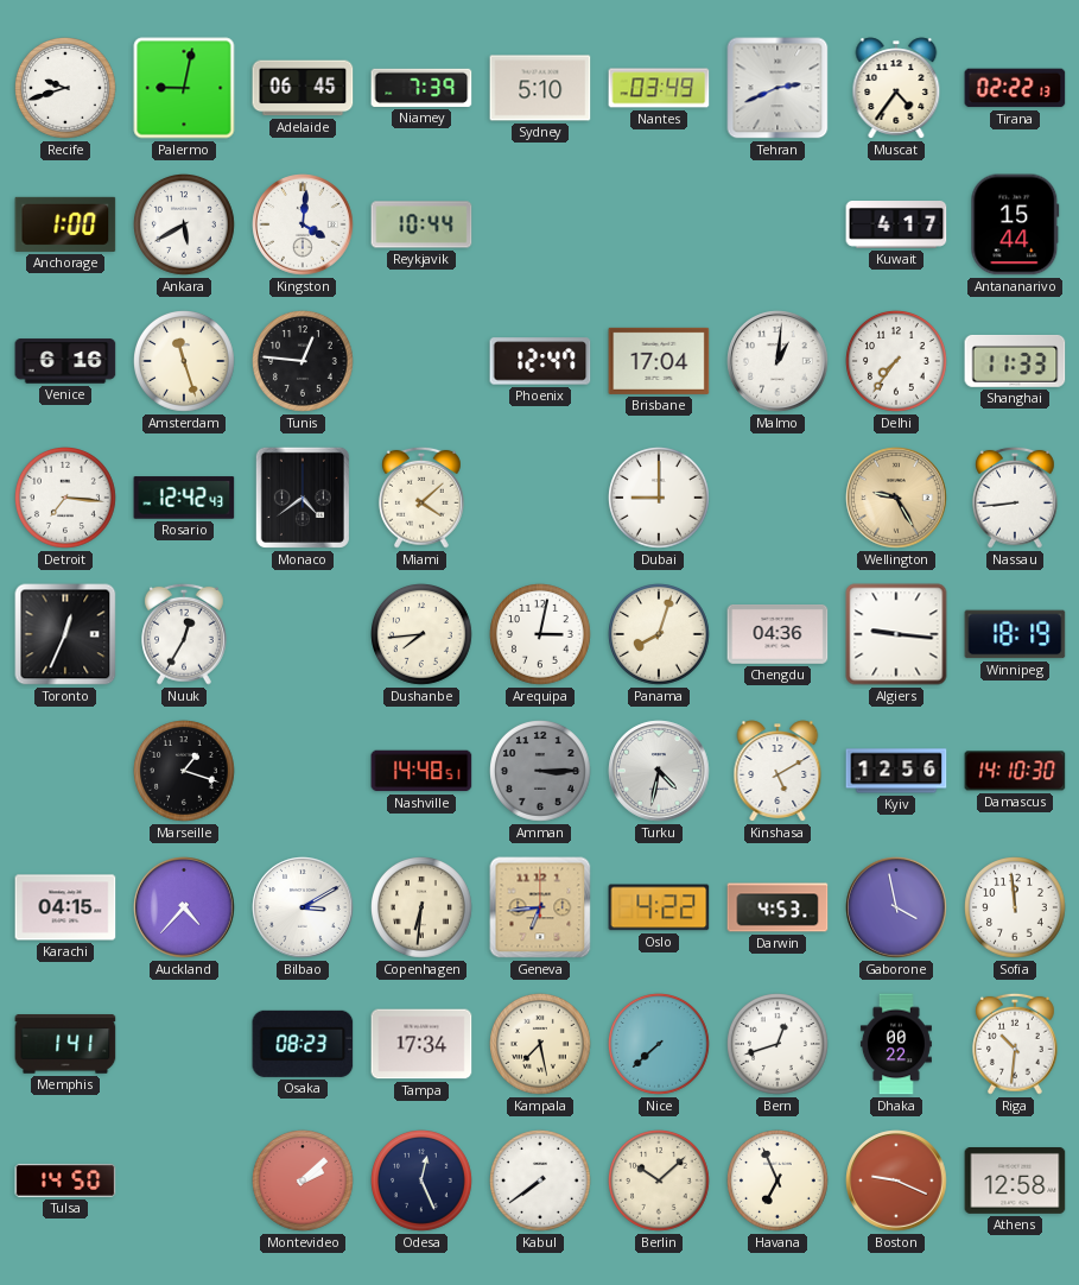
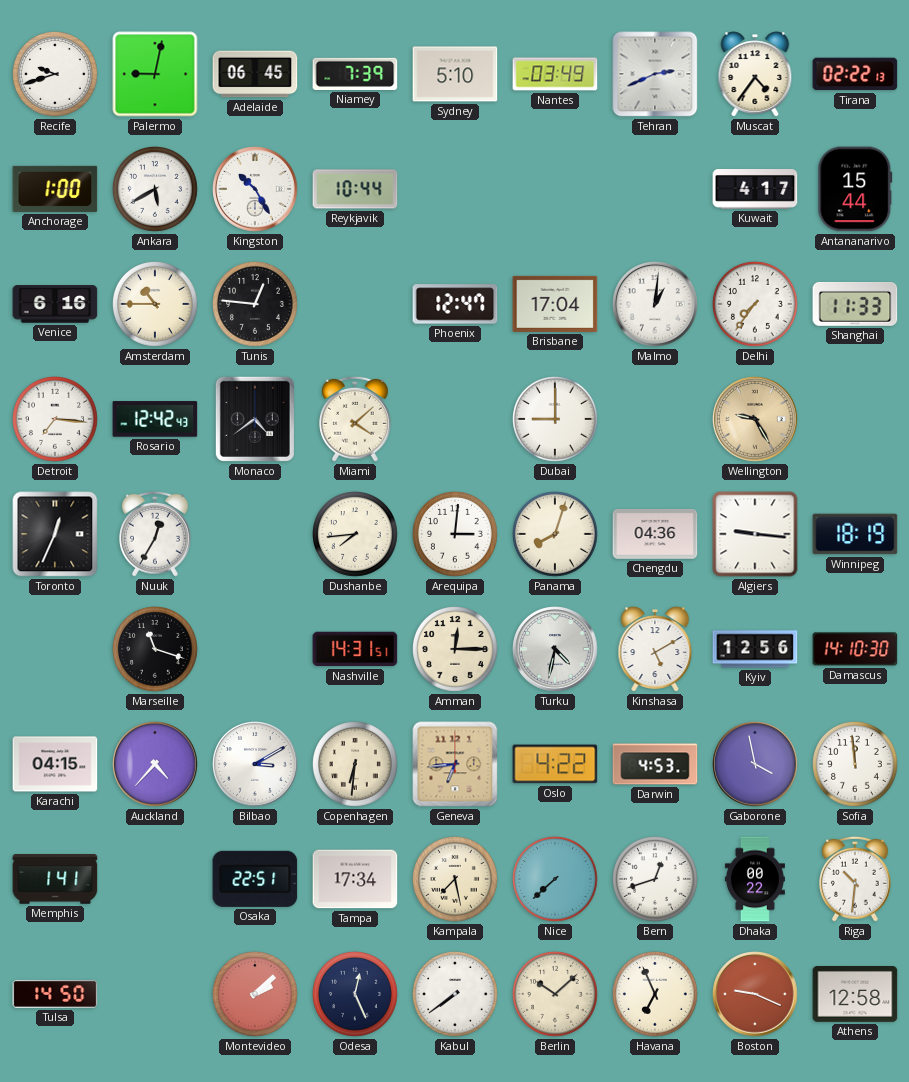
Kingston: 4:01 -> 10:25 (255, 189)
Amsterdam: 11:27 -> 10:45 (156, 305)
Nassau: 8:44 -> none (1016, 498)
Arequipa: 3:02 -> 3:01 (456, 535)
Marseille: 1:18 -> 11:18 (156, 650)
Nashville: 14:48 -> 14:31 (355, 649)
Amman: 3:15 -> 12:15 (456, 650)
Amman dial: grey -> cream (456, 650)
Osaka: 08:23 -> 22:51 (255, 879)
